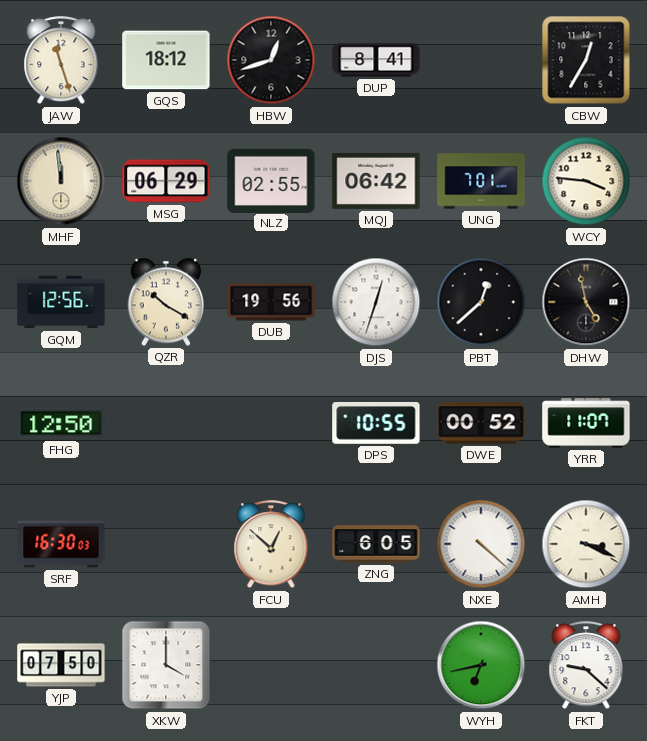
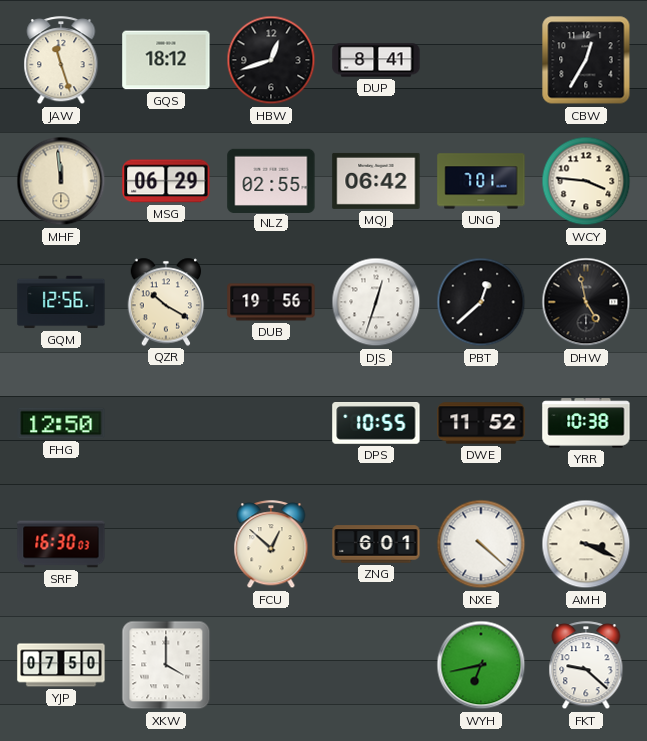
DWE: 00:52 -> 11:52 (481, 423)
YRR: 11:07 -> 10:38 (586, 423)
ZNG: 6:05 -> 6:01 (376, 544)
